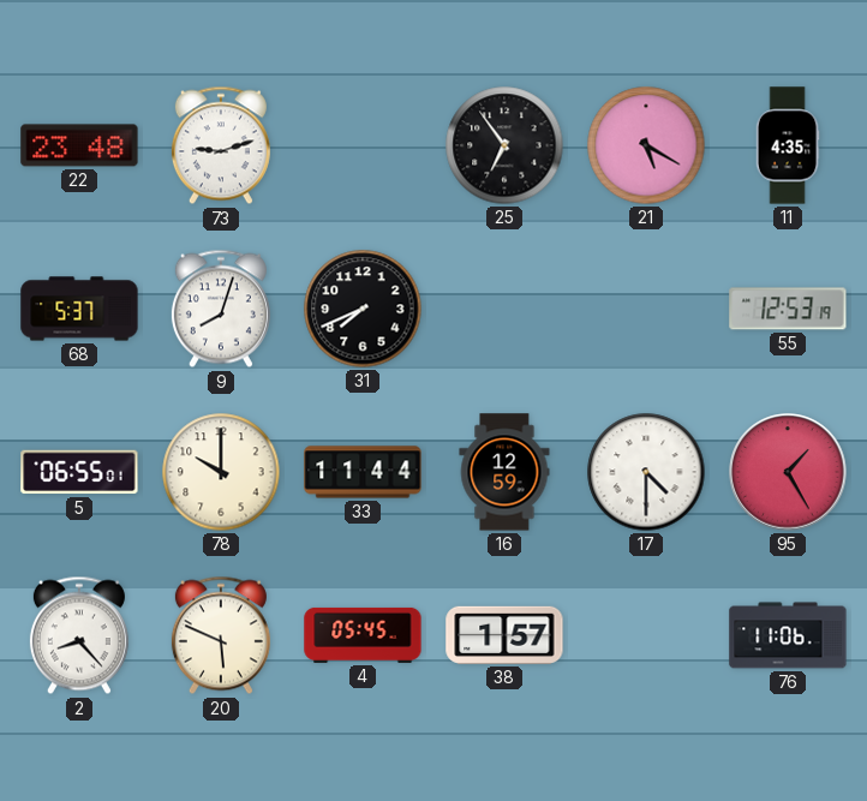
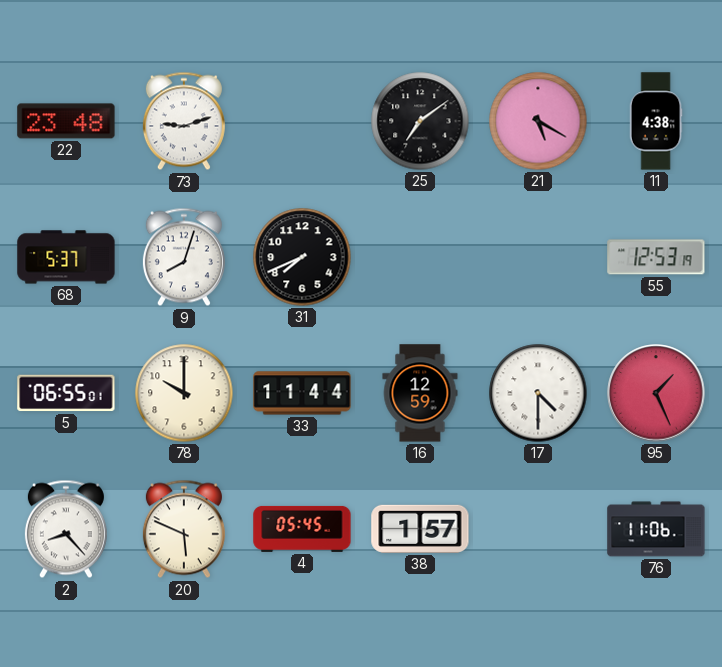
25: 6:54 -> 7:09 (420, 121)
11: 4:35 -> 4:38 (656, 121)
95: 1:25 -> 1:26 (656, 393)
